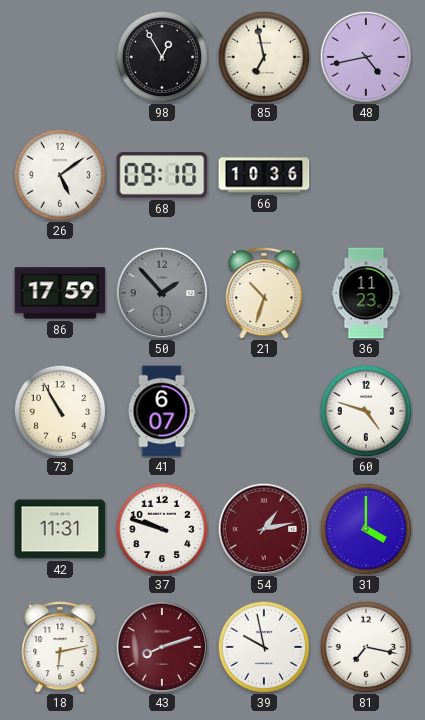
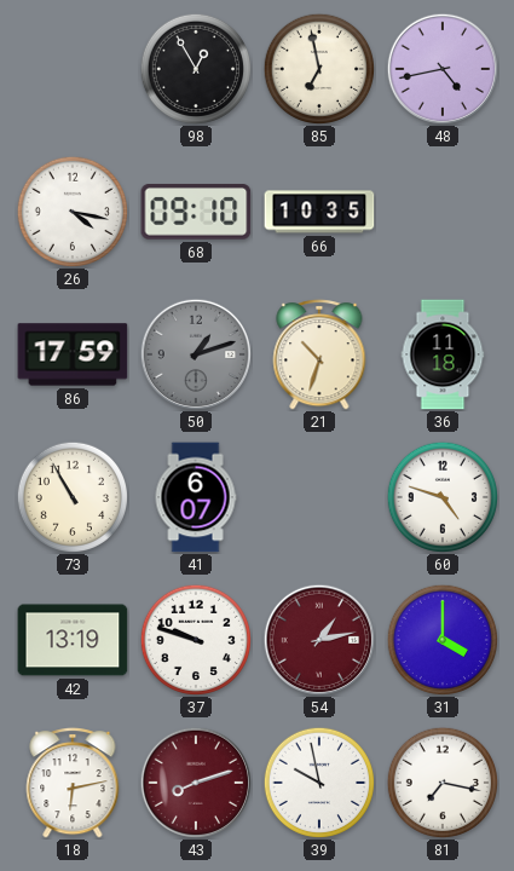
26: 5:09 -> 4:17 (71, 210)
66: 10:36 -> 10:35 (319, 212)
50: 1:53 -> 1:12 (195, 353)
36: 11:23 -> 11:18 (443, 354)
42: 11:31 -> 13:19 (73, 640)
